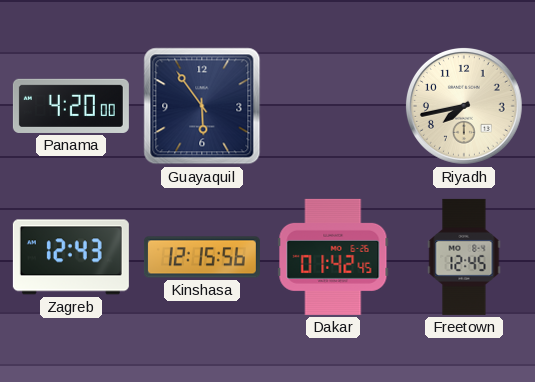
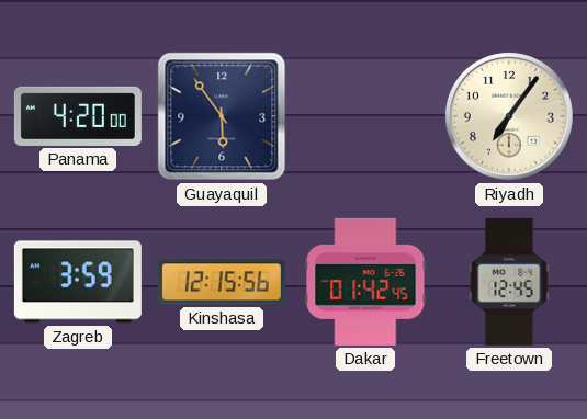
Riyadh: 7:43 -> 7:06 (509, 116)
Zagreb: 12:43 -> 3:59 (78, 282)
